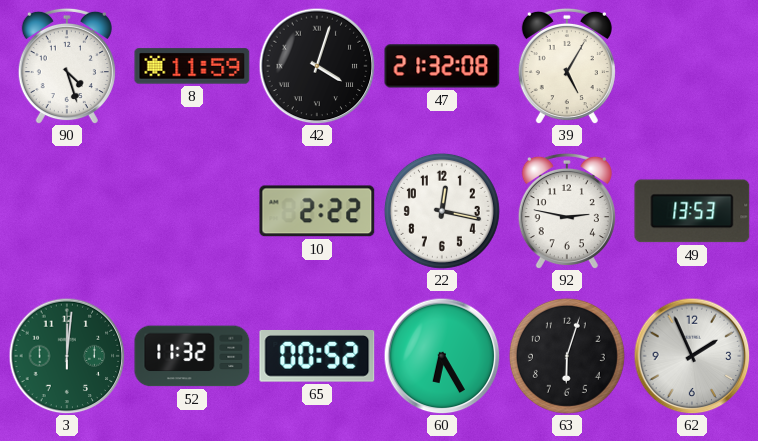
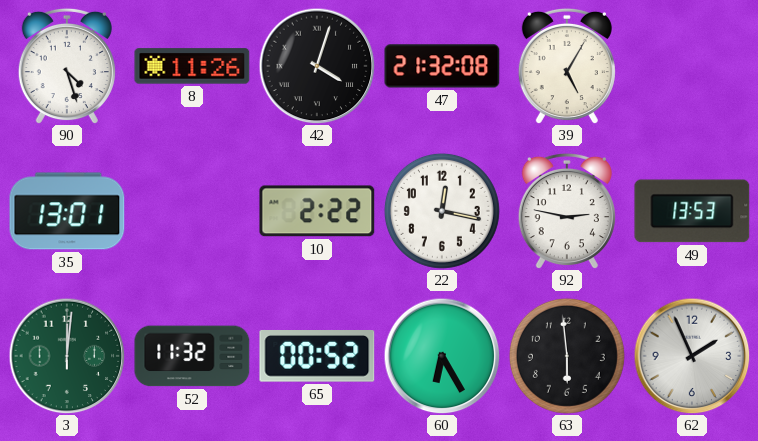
8: 11:59 -> 11:26 (192, 66)
35: none -> 13:01 (67, 211)
63: 6:03 -> 5:59 (567, 356)
